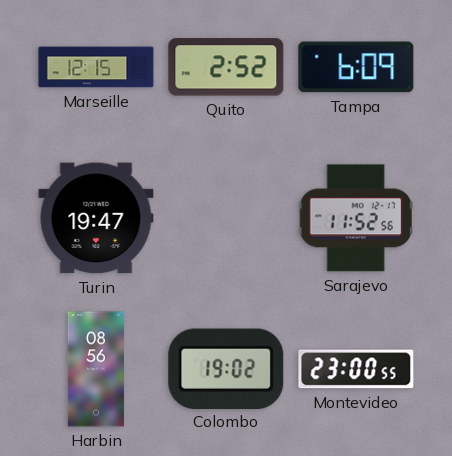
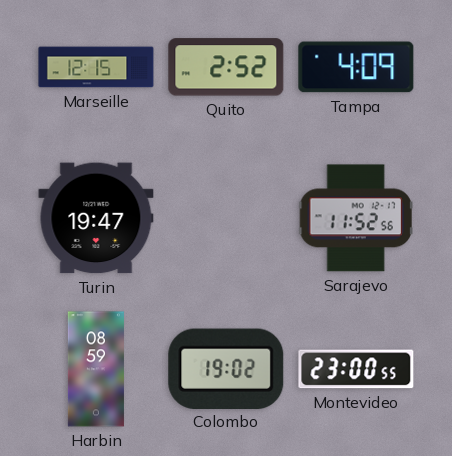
Tampa: 6:09 -> 4:09 (356, 67)
Harbin: 08:56 -> 08:59 (96, 369)
